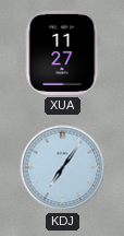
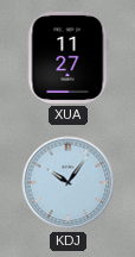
KDJ: 7:06 -> 10:06 (69, 183)
